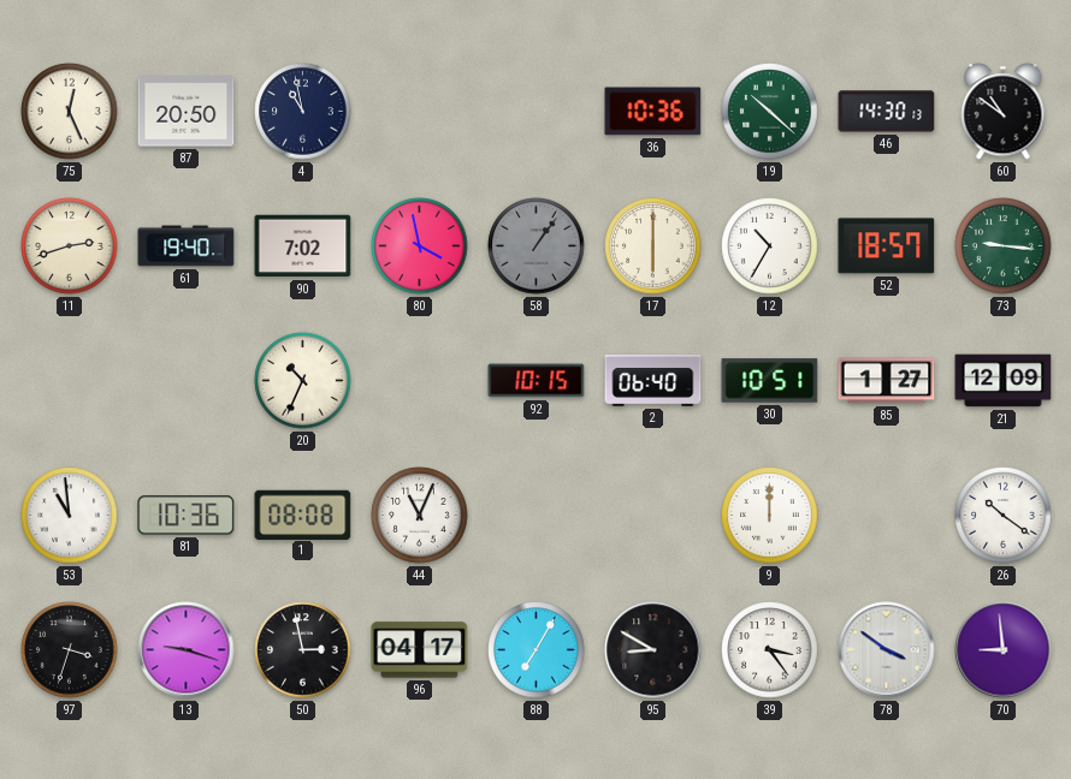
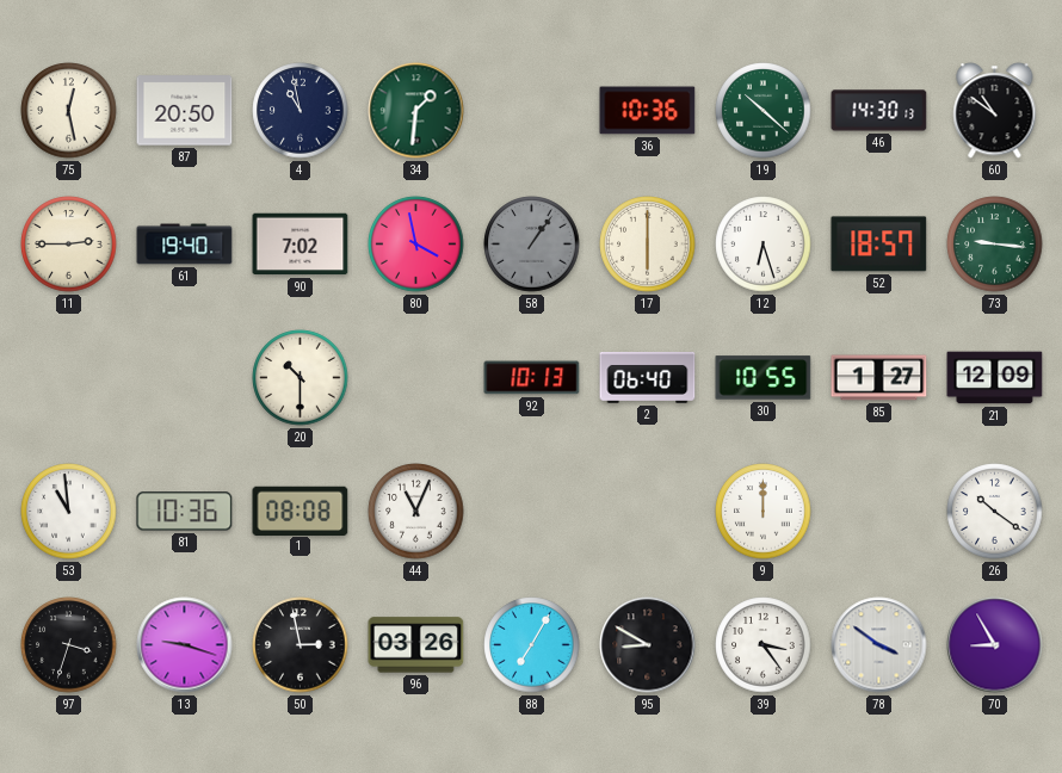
75: 12:26 -> 12:28 (69, 111)
34: none -> 1:31 (416, 111)
11: 2:42 -> 2:45 (69, 245)
12: 10:35 -> 6:27 (764, 245)
20: 10:34 -> 10:30 (301, 378)
92: 10:15 -> 10:13 (532, 378)
30: 10:51 -> 10:55 (764, 378)
96: 04:17 -> 03:26 (416, 645)
70: 8:59 -> 8:55 (995, 645)
